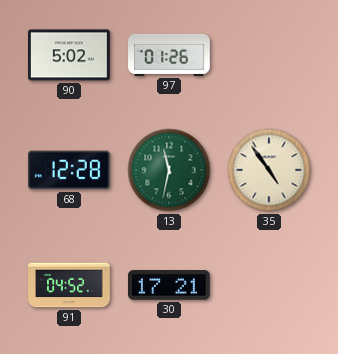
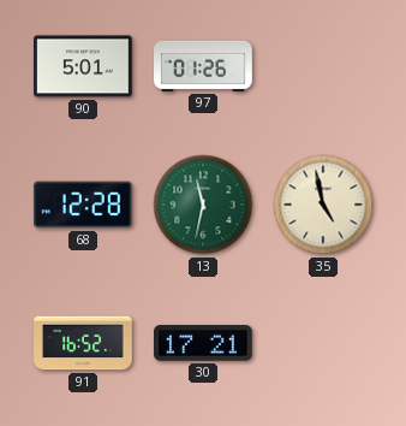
90: 5:02 -> 5:01 (84, 66)
35: 4:54 -> 4:58 (323, 205)
91: 04:52 -> 16:52 (83, 343)
